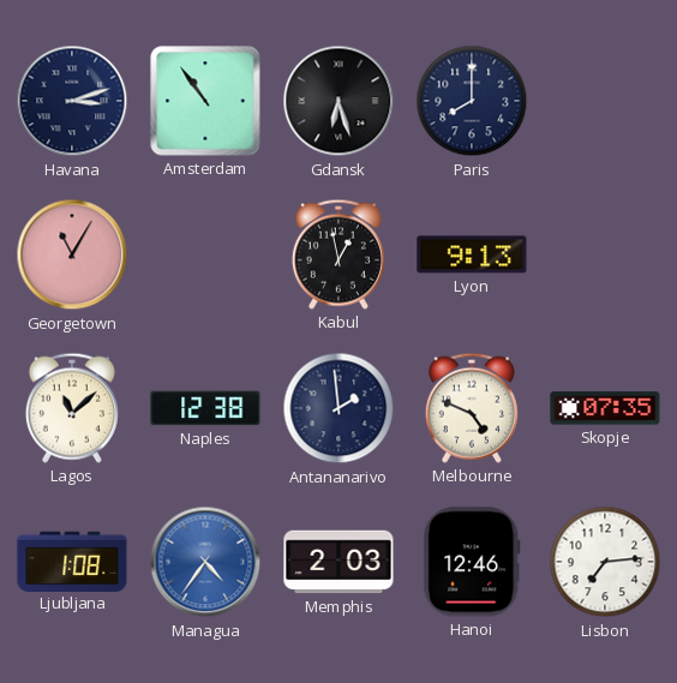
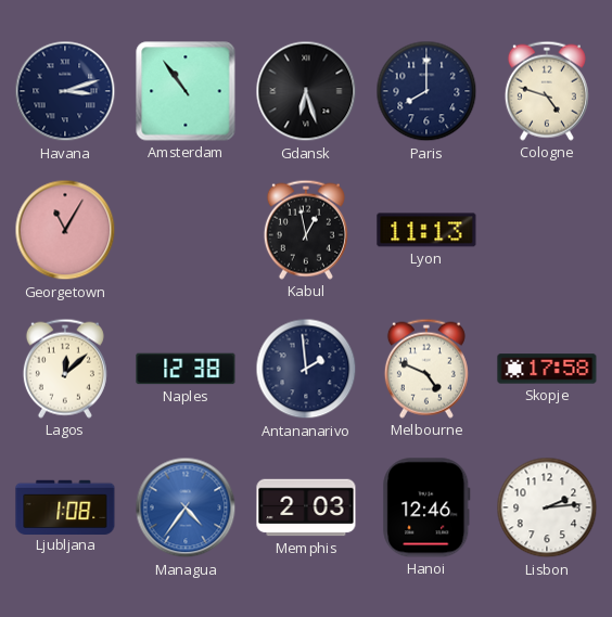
Cologne: none -> 4:48 (547, 91)
Lyon: 9:13 -> 11:13 (426, 230)
Lagos: 11:08 -> 12:08 (65, 369)
Skopje: 07:35 -> 17:58 (547, 369)
Lisbon: 7:14 -> 2:14 (547, 507)
